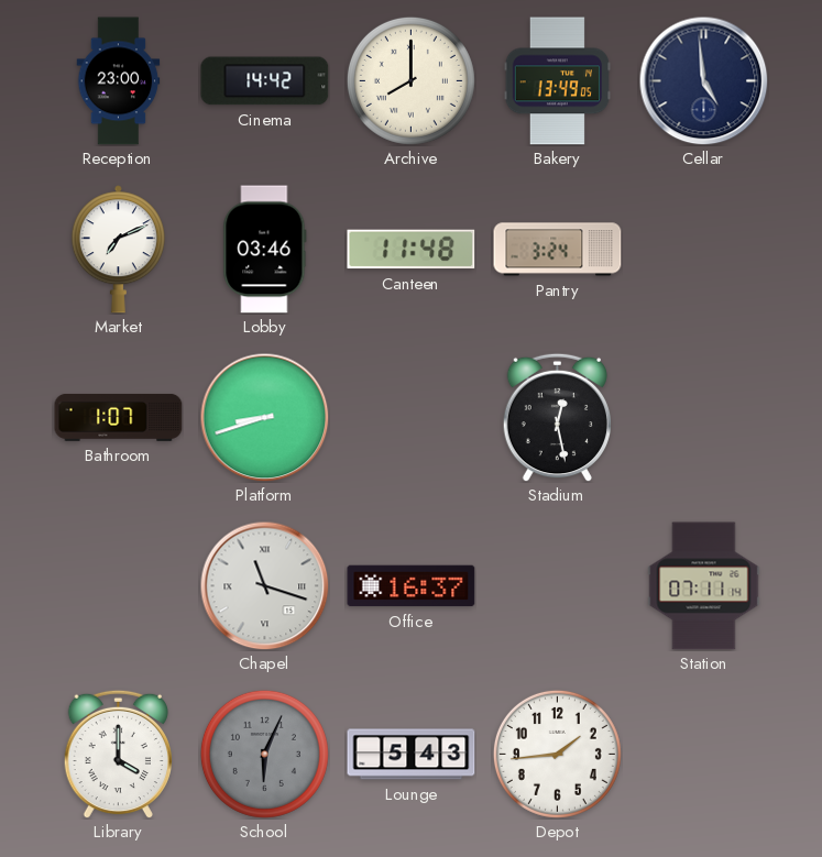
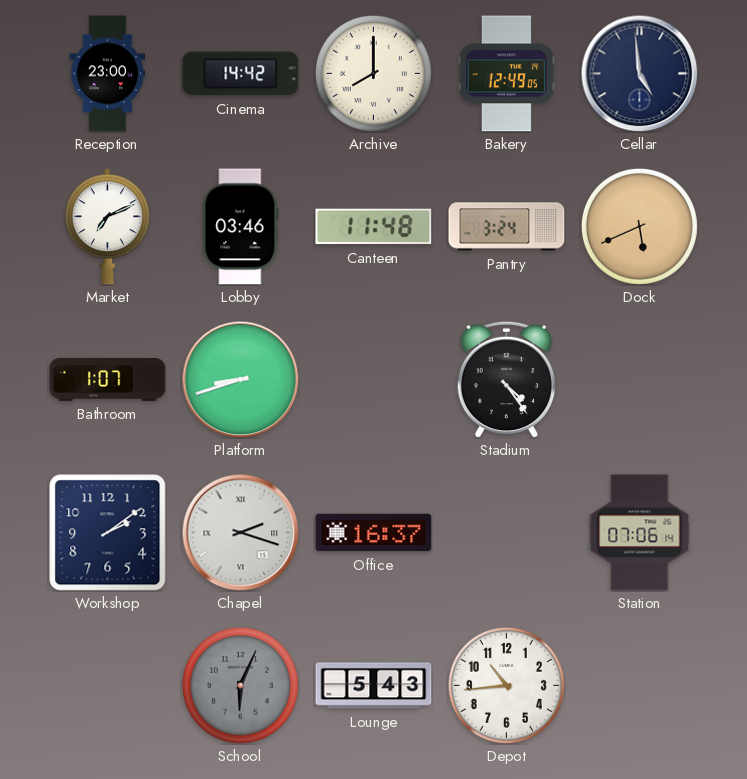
Bakery: 13:49 -> 12:49 (506, 74)
Dock: none -> 5:41 (639, 226)
Stadium: 12:28 -> 4:24 (506, 379)
Workshop: none -> 2:09 (108, 533)
Chapel: 11:18 -> 2:18 (240, 532)
Station: 07:11 -> 07:06 (640, 533)
Library: 4:00 -> none (118, 754)
Depot: 1:44 -> 10:44 (506, 685)
